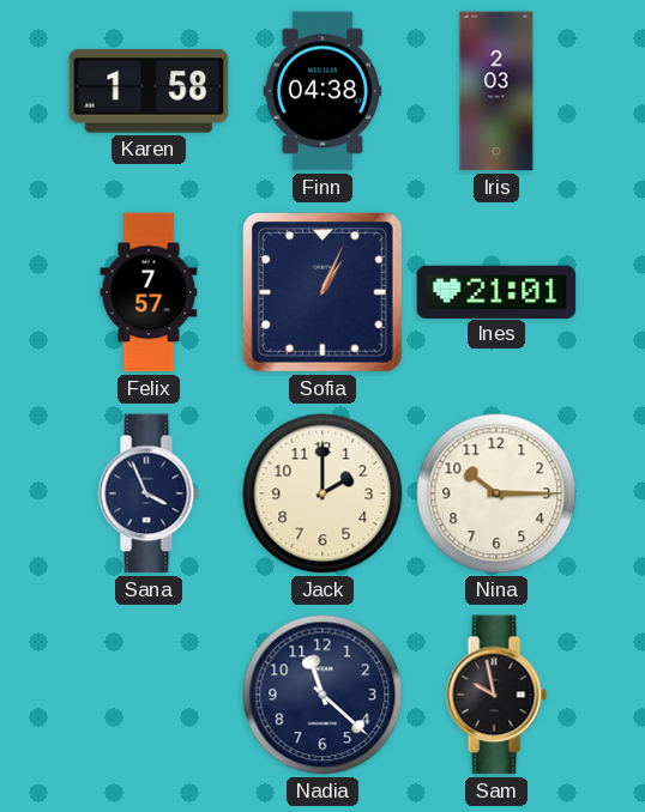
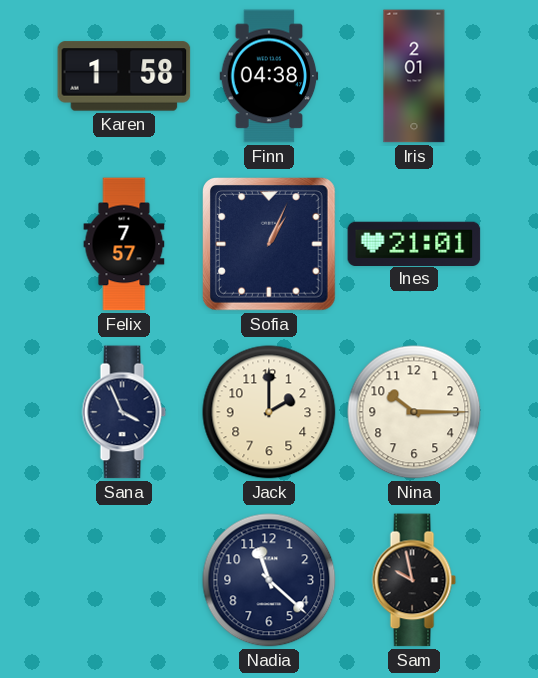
Iris: 2:03 -> 2:01 (414, 76)
